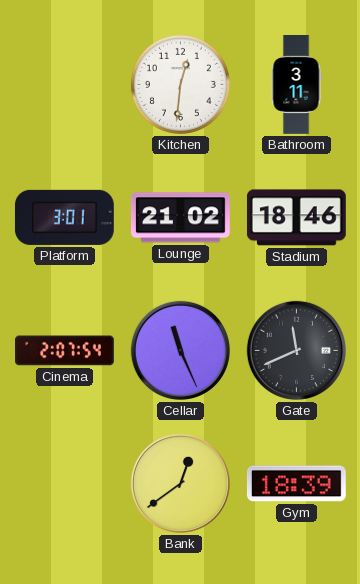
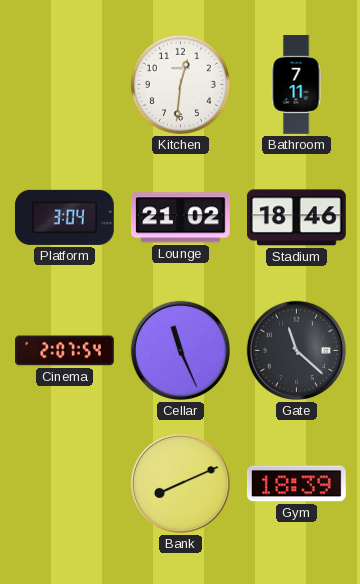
Bathroom: 3:11 -> 7:11 (296, 85)
Platform: 3:01 -> 3:04 (64, 217)
Gate: 11:41 -> 11:22 (296, 350)
Bank: 12:39 -> 8:11 (180, 483)
